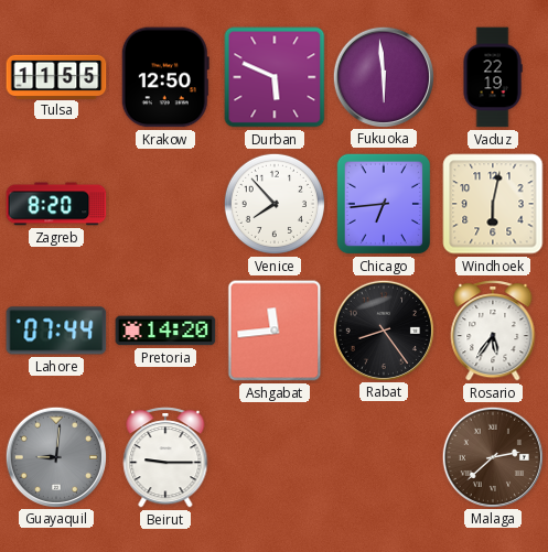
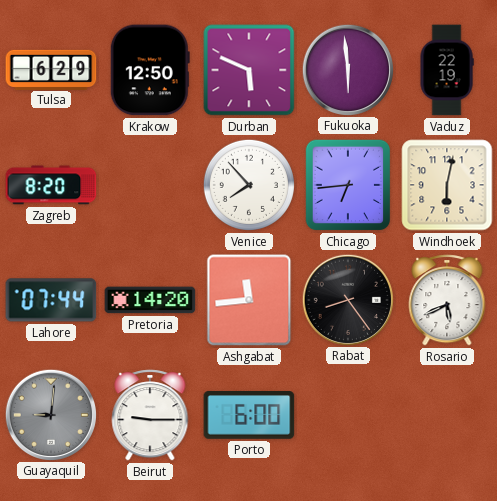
Tulsa: 11:55 -> 6:29 (51, 69)
Rosario: 5:36 -> 5:41 (447, 300)
Porto: none -> 6:00 (249, 415)
Malaga: 2:38 -> none (492, 456)
